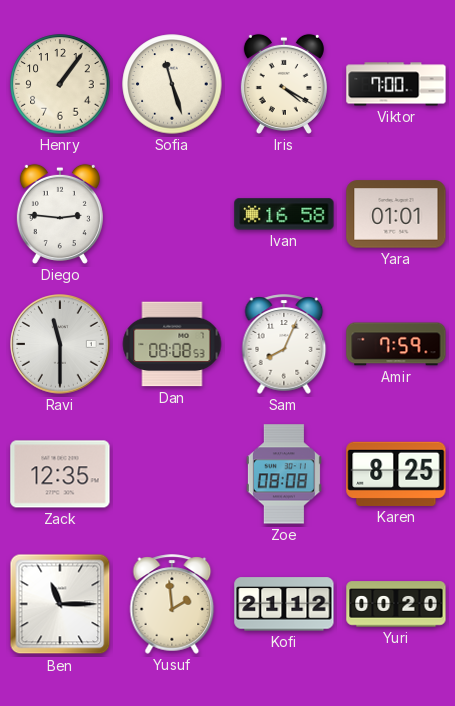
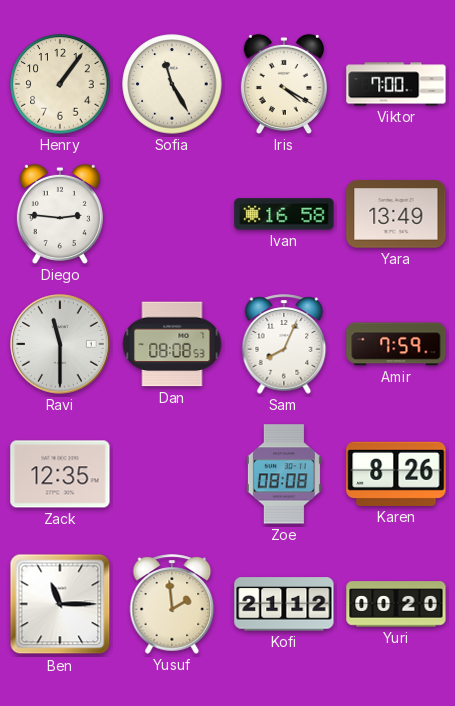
Sofia: 11:27 -> 11:25 (172, 84)
Yara: 01:01 -> 13:49 (396, 214)
Karen: 8:25 -> 8:26 (396, 474)
